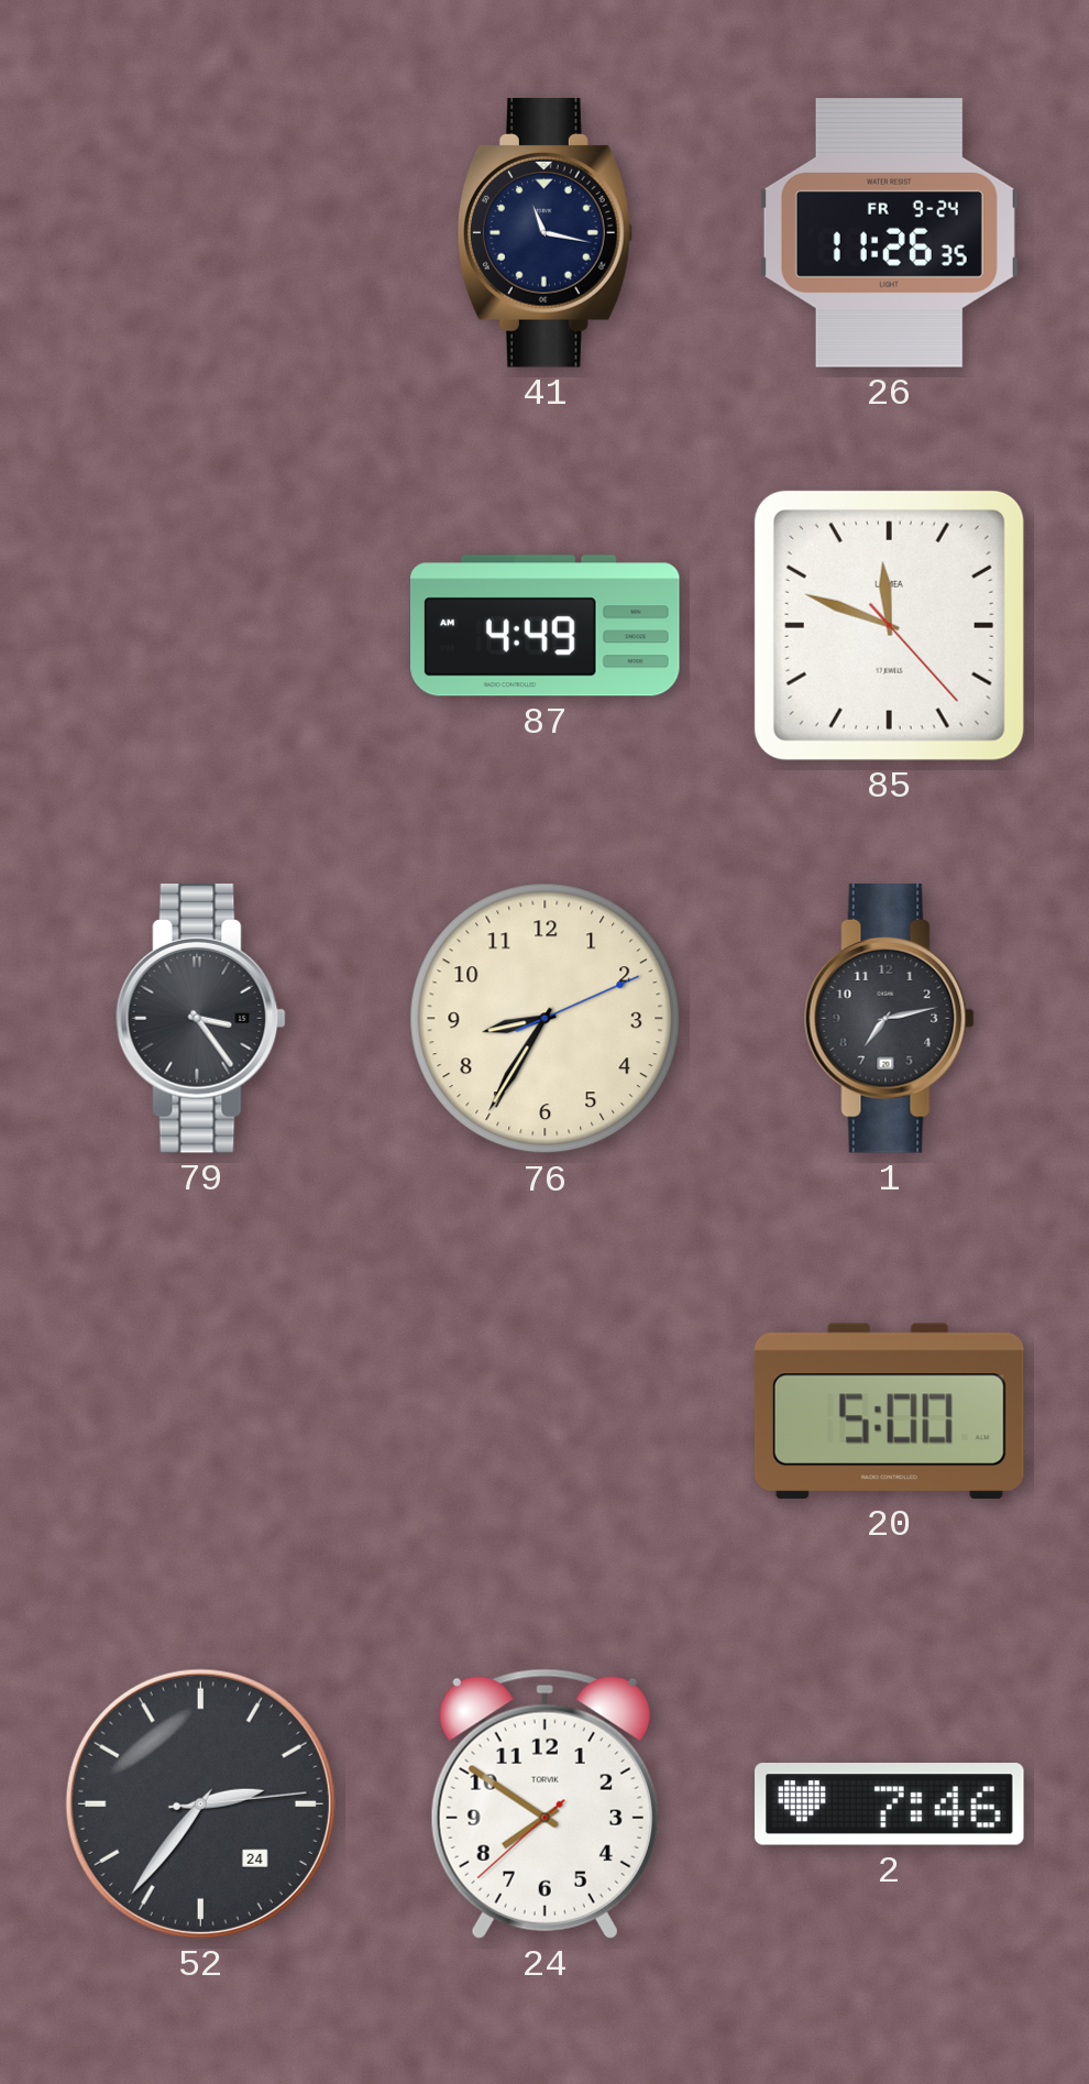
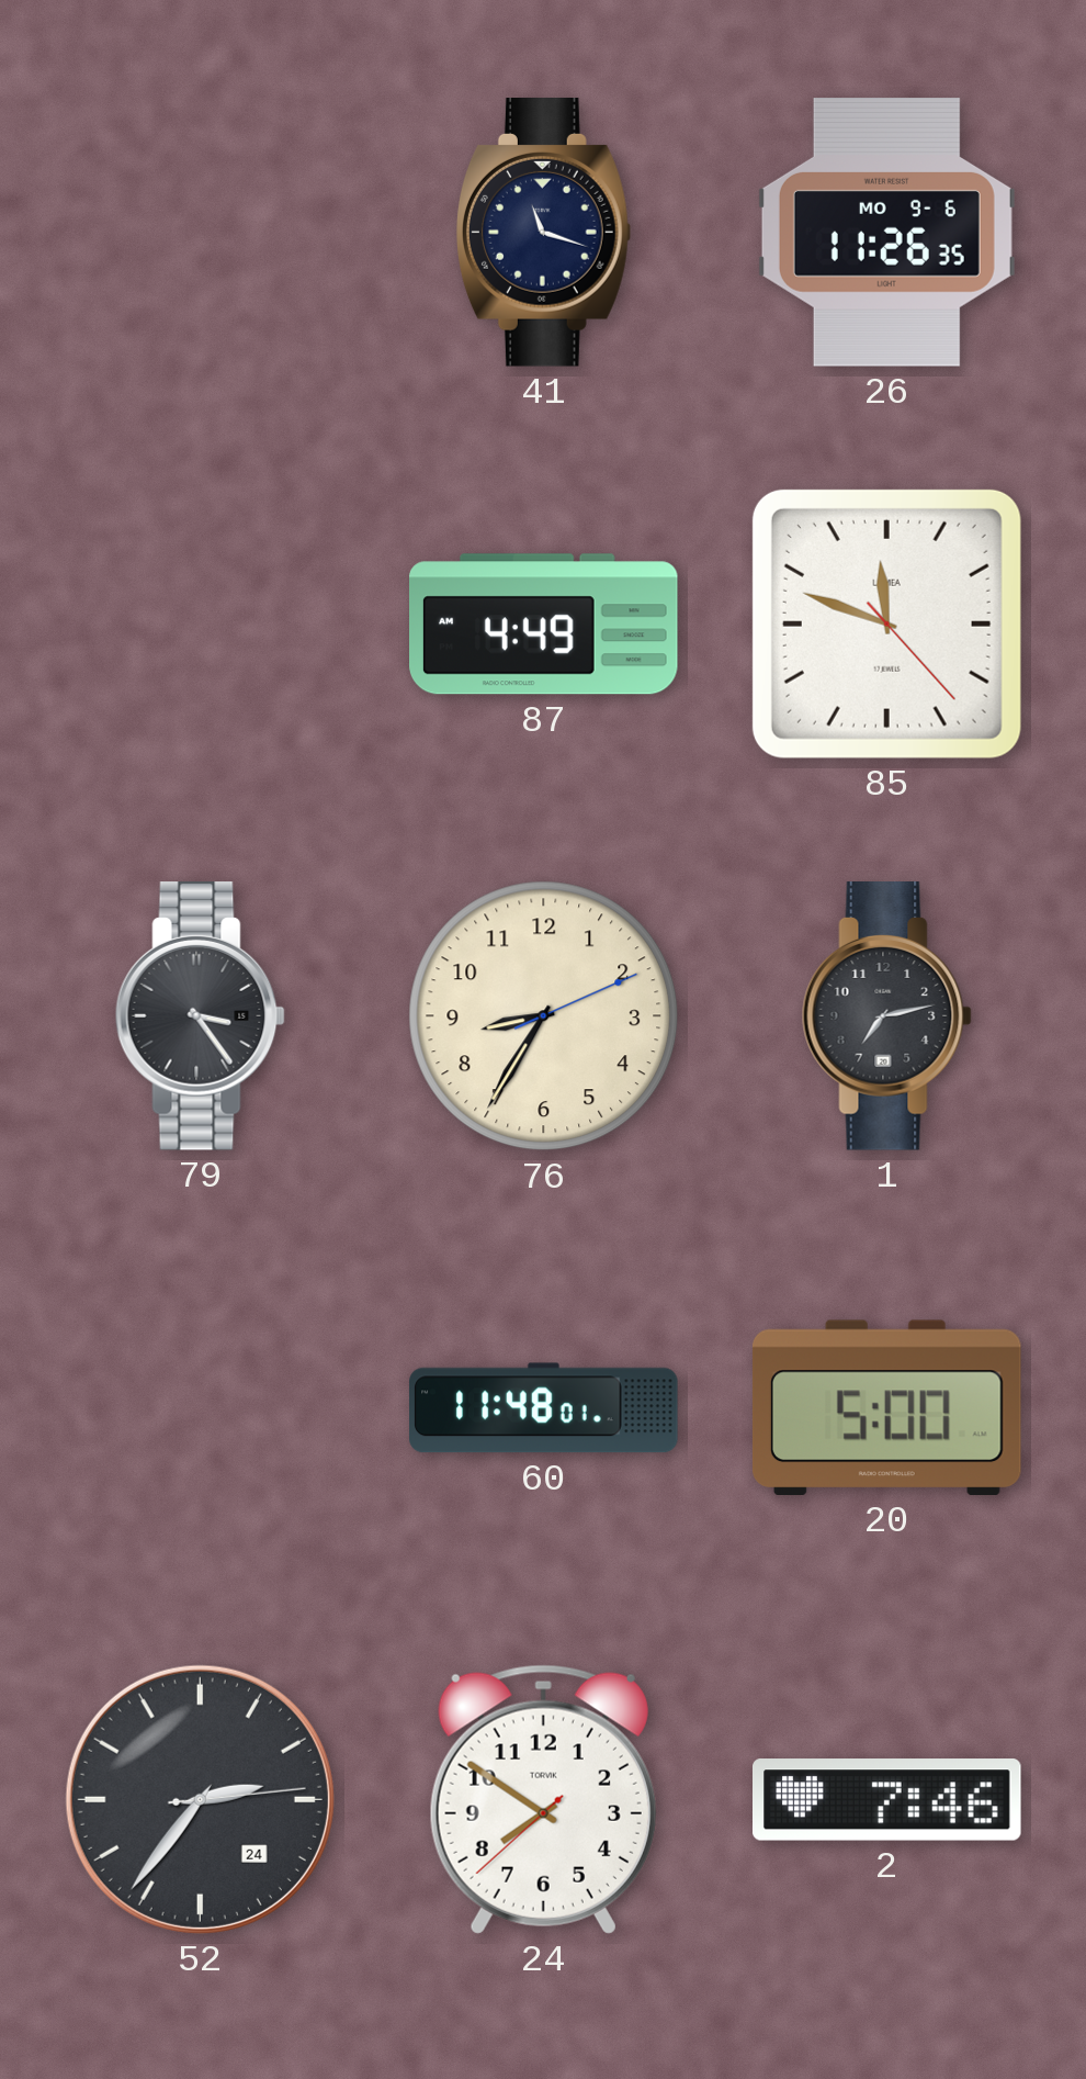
41: 11:17 -> 11:18 (543, 233)
26 date: FR 9-24 -> MO 9-6 (886, 233)
60: none -> 11:48 (544, 1408)
